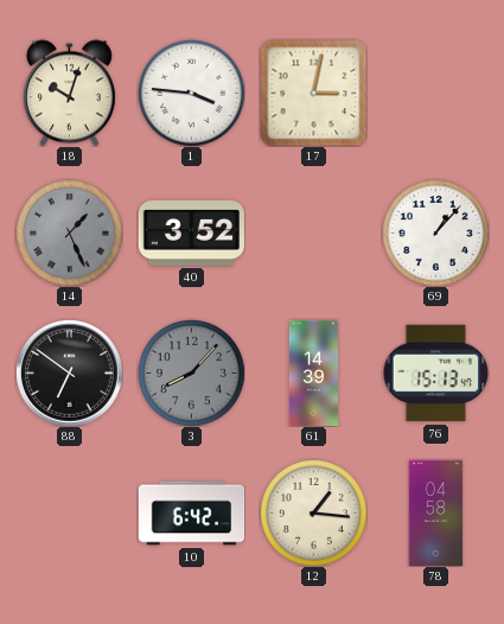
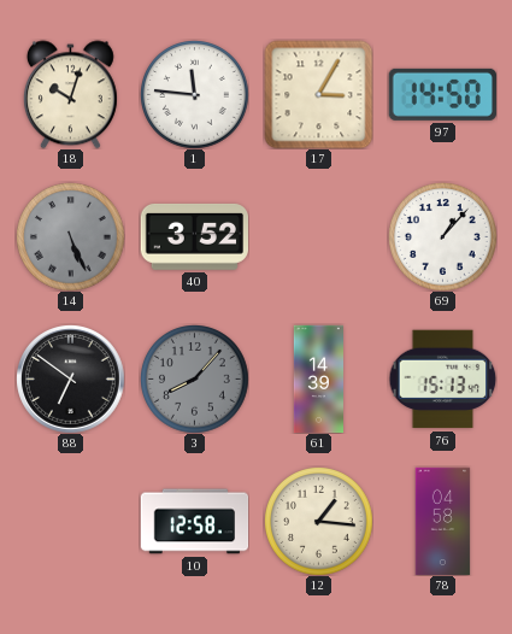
1: 3:46 -> 11:46 (195, 95)
17: 3:02 -> 3:05 (318, 94)
97: none -> 14:50 (442, 94)
14: 1:26 -> 5:26 (71, 237)
10: 6:42 -> 12:58 (194, 522)
